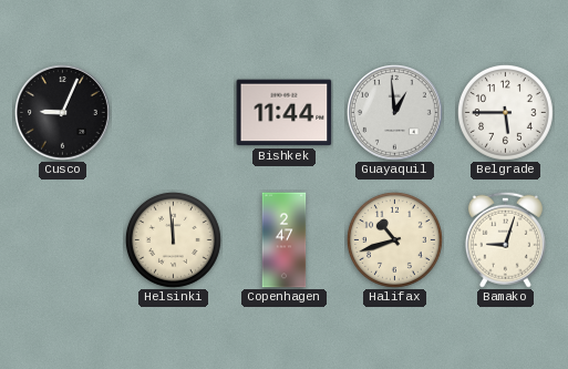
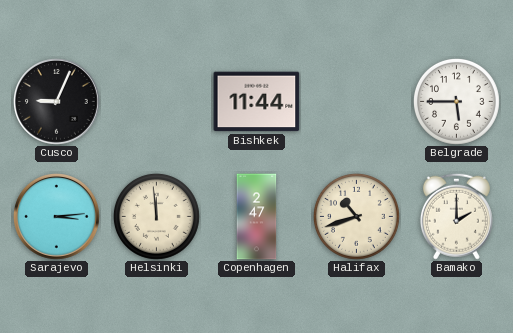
Guayaquil: 12:59 -> none (395, 113)
Sarajevo: none -> 3:14 (57, 217)
Bamako: 9:03 -> 2:00 (456, 216)
